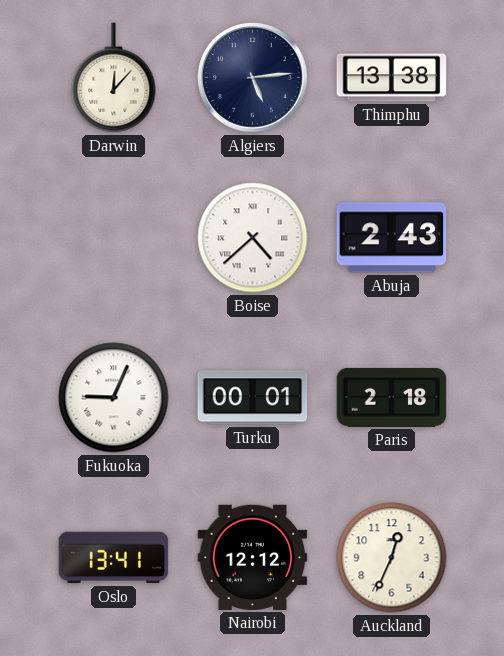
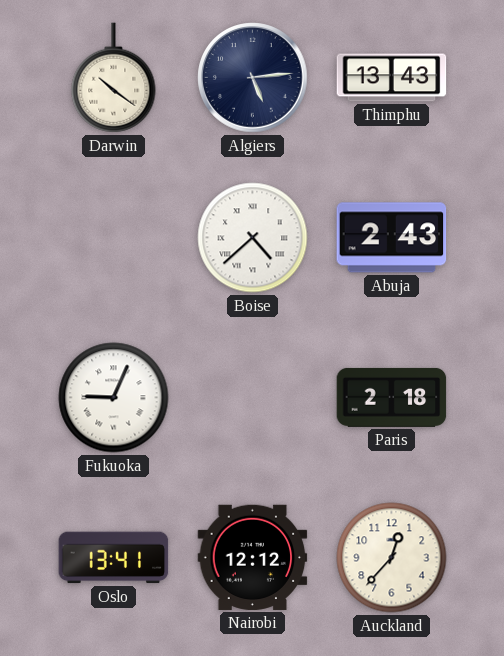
Darwin: 12:07 -> 10:21 (114, 78)
Thimphu: 13:38 -> 13:43 (392, 78)
Turku: 00:01 -> none (253, 398)
Auckland: 12:34 -> 12:37 (392, 558)
